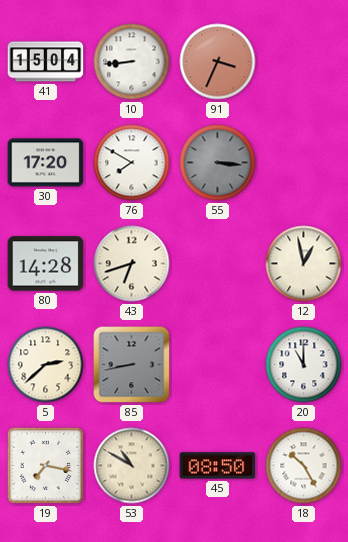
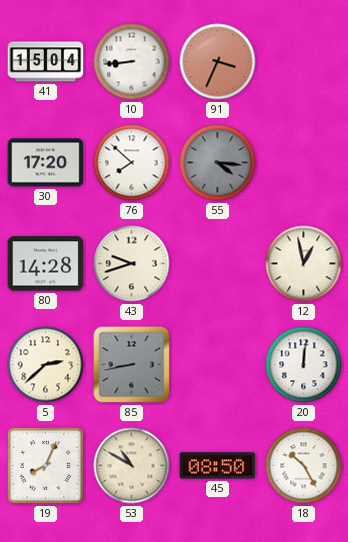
76: 7:50 -> 7:52 (132, 163)
55: 3:16 -> 4:16 (218, 163)
43: 6:42 -> 9:42 (132, 264)
20: 11:00 -> 12:01 (304, 365)
19: 7:17 -> 8:04 (45, 465)
